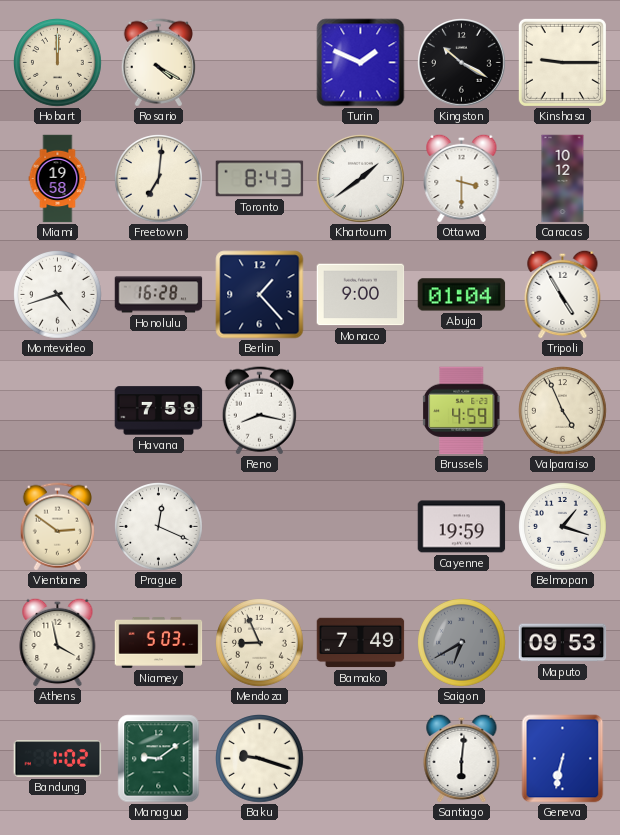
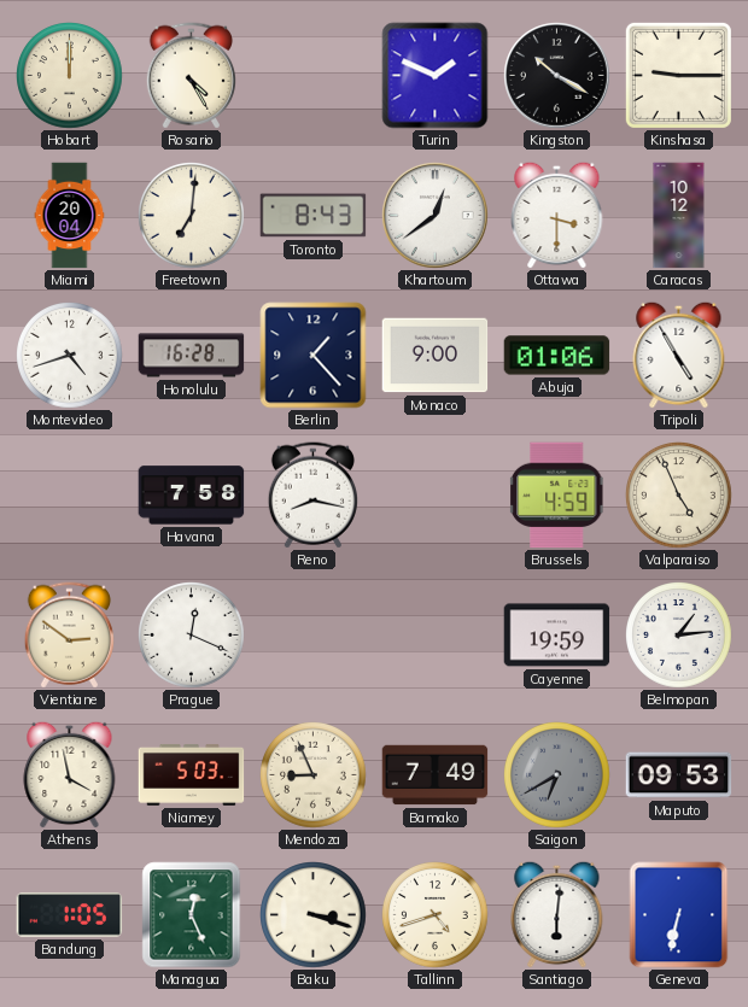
Rosario: 4:20 -> 4:25 (191, 76)
Miami: 19:58 -> 20:04 (70, 216)
Khartoum: 1:39 -> 12:39 (436, 216)
Abuja: 01:04 -> 01:06 (557, 356)
Havana: 7:59 -> 7:58 (192, 496)
Belmopan: 1:18 -> 1:14 (679, 636)
Bandung: 1:02 -> 1:05 (70, 915)
Managua: 9:09 -> 12:26 (192, 915)
Baku: 9:18 -> 3:18 (314, 915)
Tallinn: none -> 4:42 (436, 915)
